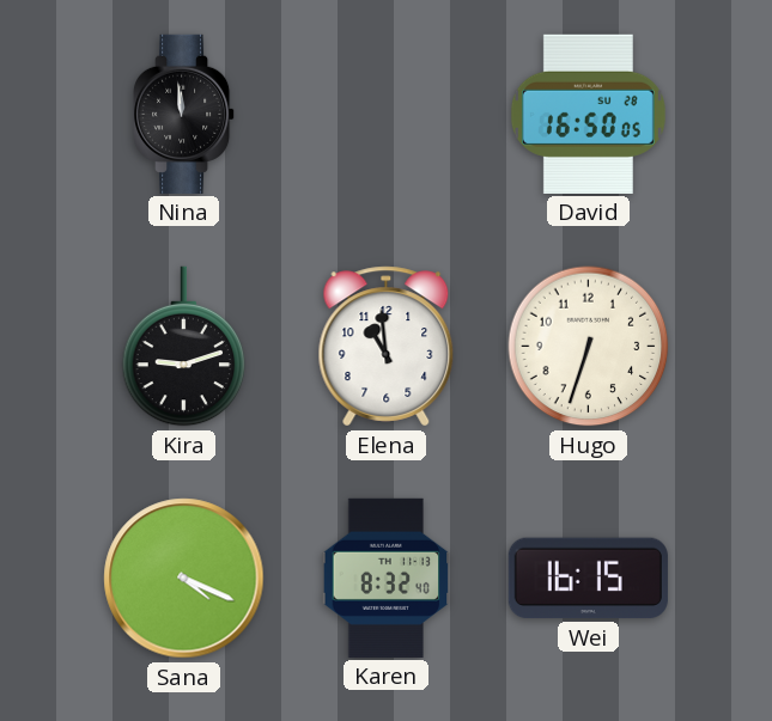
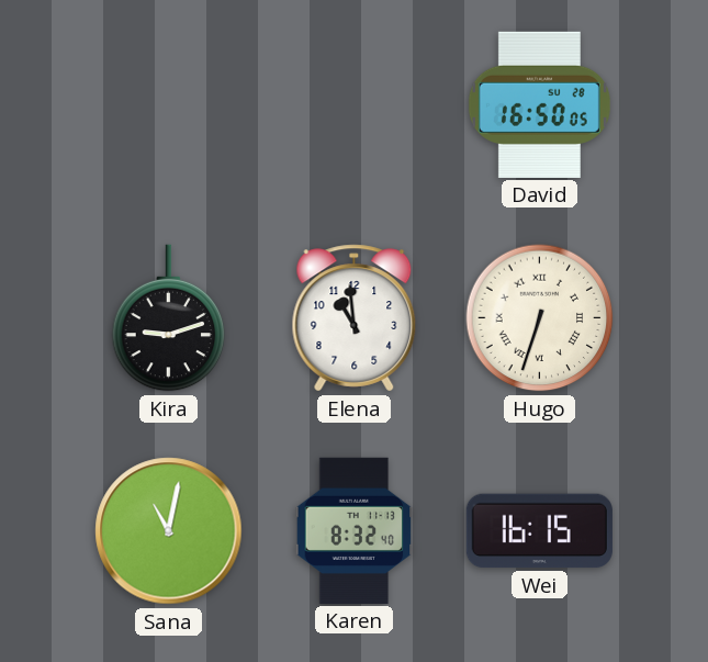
Nina: 11:59 -> none (186, 114)
Hugo numerals: Arabic -> Roman (540, 318)
Sana: 4:19 -> 11:02 (169, 531)
